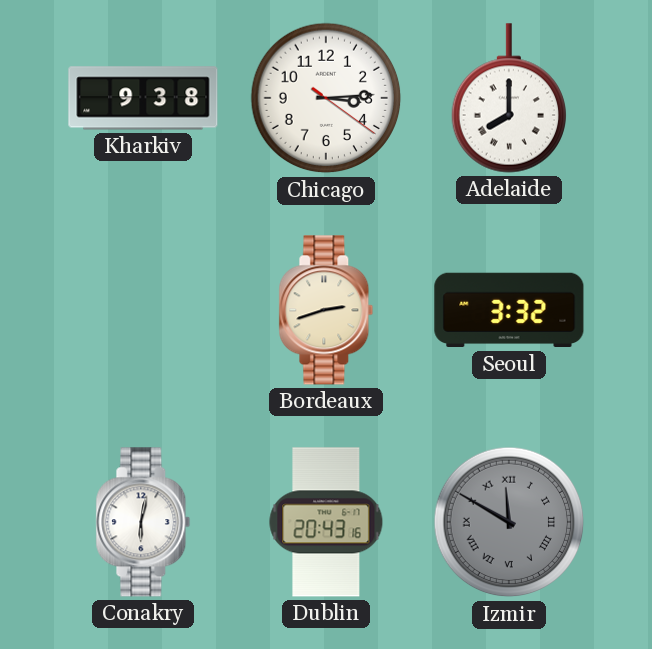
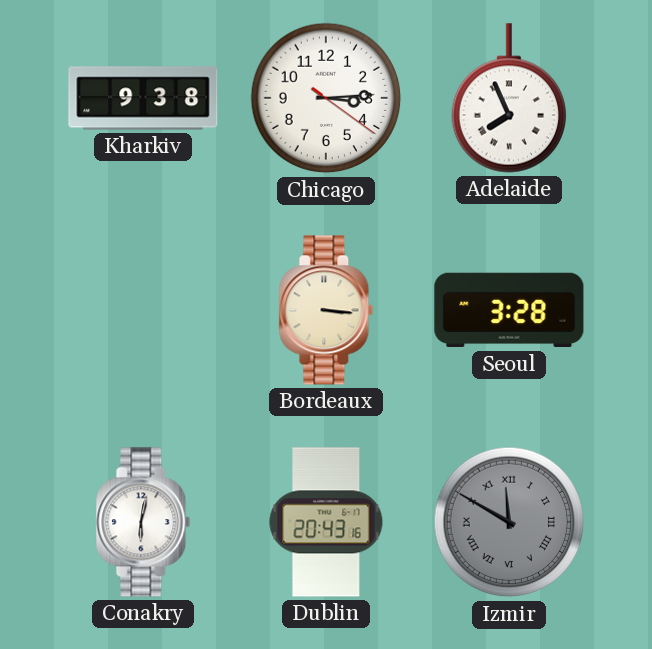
Adelaide: 8:00 -> 7:56 (508, 98)
Bordeaux: 2:42 -> 3:16 (326, 310)
Seoul: 3:32 -> 3:28 (509, 310)
